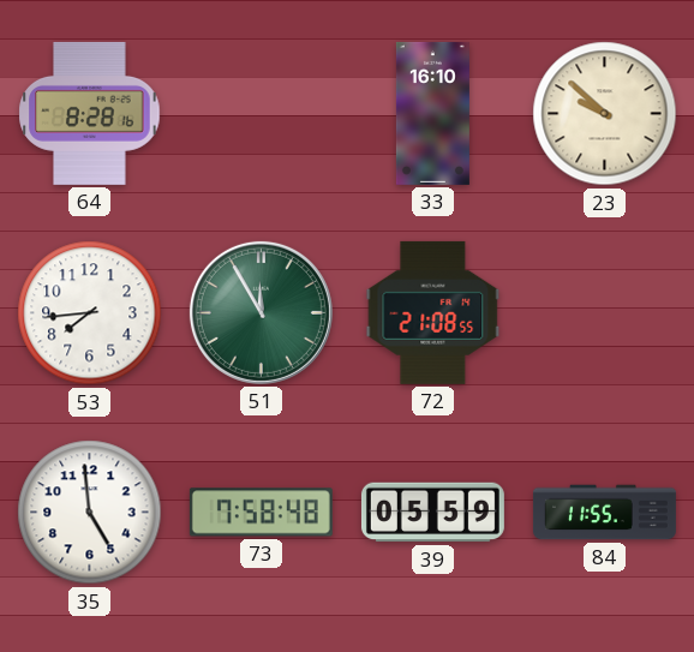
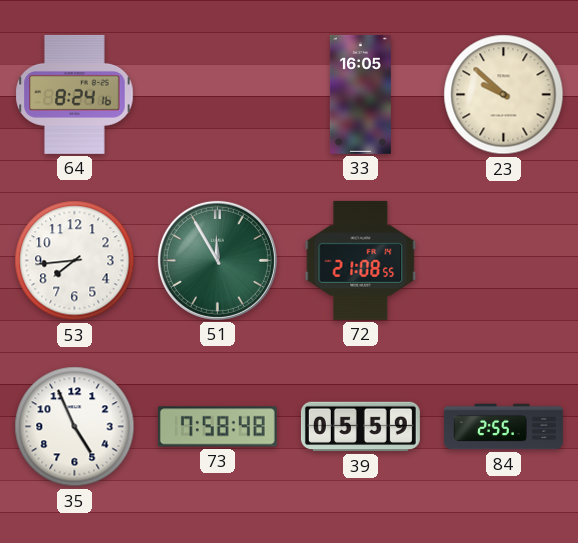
64: 8:28 -> 8:24 (75, 94)
33: 16:10 -> 16:05 (360, 94)
35: 4:59 -> 4:56 (75, 427)
84: 11:55 -> 2:55 (503, 427)
